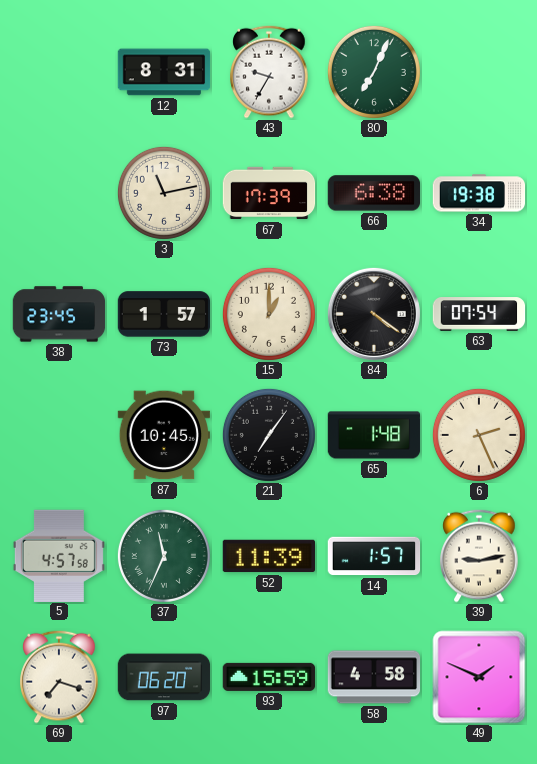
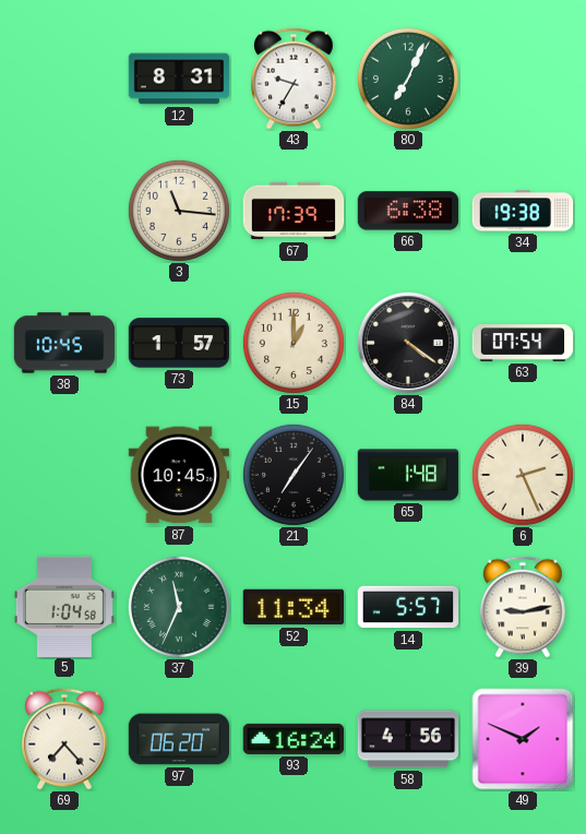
3: 11:13 -> 11:16 (179, 211)
38: 23:45 -> 10:45 (64, 343)
5: 4:57 -> 1:04 (64, 606)
52: 11:39 -> 11:34 (294, 607)
14: 1:57 -> 5:57 (408, 607)
69: 7:18 -> 7:23 (64, 739)
93: 15:59 -> 16:24 (294, 739)
58: 4:58 -> 4:56 (408, 739)
